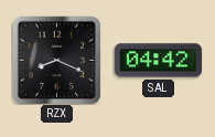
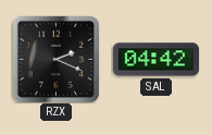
RZX: 8:19 -> 2:19 (55, 59)
